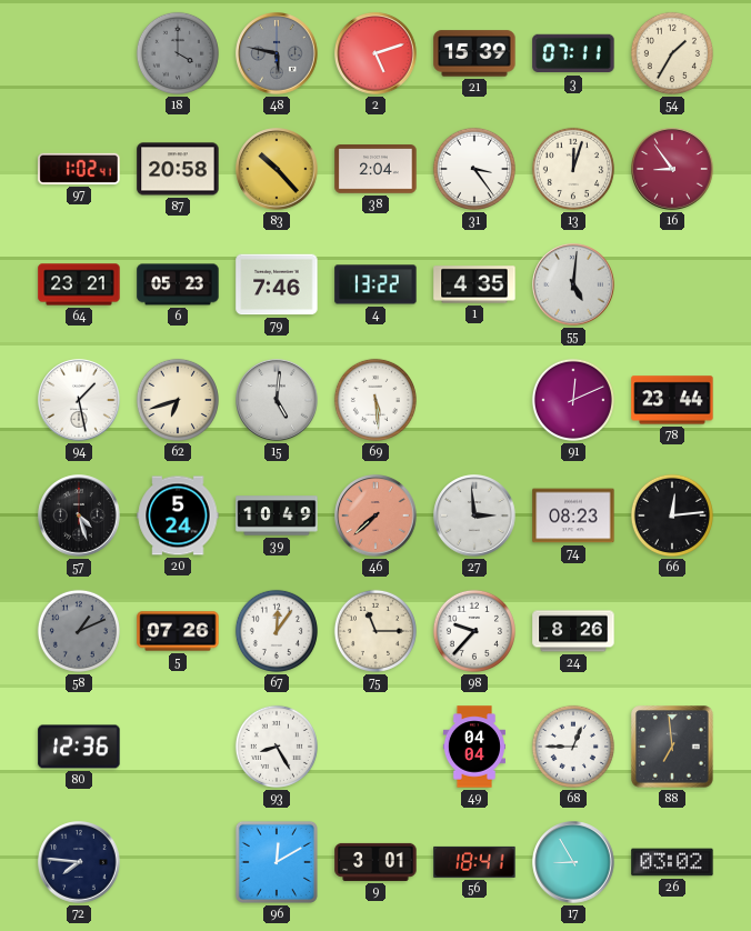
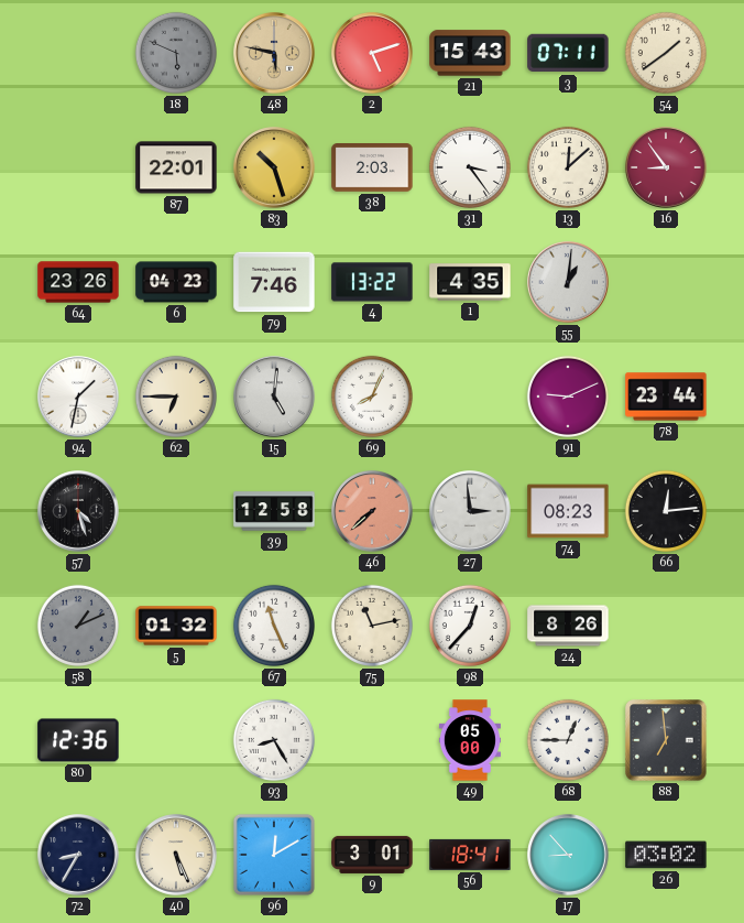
18: 4:00 -> 5:49 (176, 53)
48 dial: grey -> champagne (274, 53)
21: 15:39 -> 15:43 (470, 53)
54: 1:35 -> 1:39 (666, 53)
97: 1:02 -> none (79, 169)
87: 20:58 -> 22:01 (176, 167)
83: 10:23 -> 10:27 (274, 167)
38: 2:04 -> 2:03 (372, 169)
13: 12:03 -> 12:08 (568, 167)
64: 23:21 -> 23:26 (78, 282)
6: 05:23 -> 04:23 (176, 282)
55: 5:01 -> 1:01 (568, 282)
94: 1:28 -> 1:32 (78, 397)
62: 6:42 -> 6:45 (176, 397)
69: 5:29 -> 8:04 (372, 397)
91: 12:11 -> 9:11 (568, 397)
20: 5:24 -> none (178, 515)
39: 10:49 -> 12:58 (274, 511)
5: 07:26 -> 01:32 (176, 626)
67: 12:06 -> 11:26 (274, 626)
75: 11:15 -> 11:13 (372, 626)
98: 9:37 -> 12:37 (470, 626)
49: 04:04 -> 05:00 (470, 740)
72: 7:46 -> 8:35 (78, 855)
40: none -> 5:26 (176, 855)
17: 8:55 -> 8:53 (568, 855)
